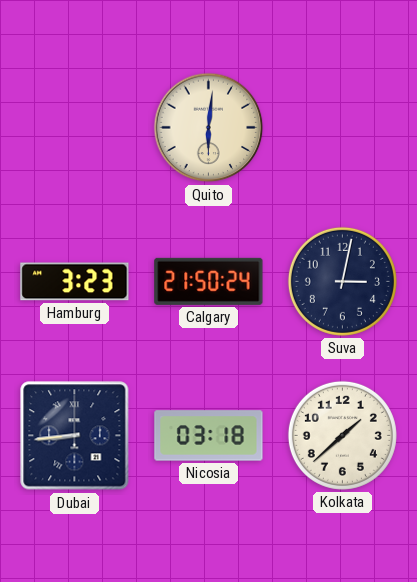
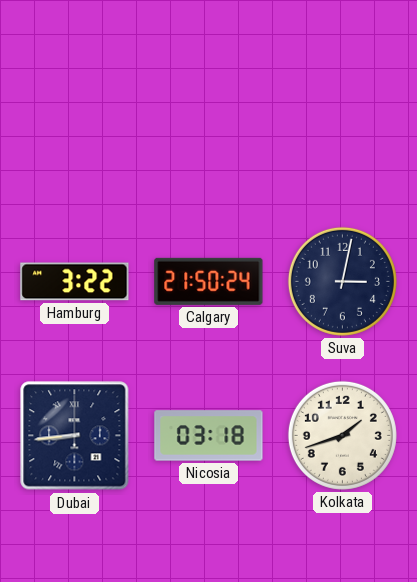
Quito: 6:01 -> none (209, 128)
Hamburg: 3:23 -> 3:22 (75, 282)
Kolkata: 1:38 -> 1:42 (342, 435)
